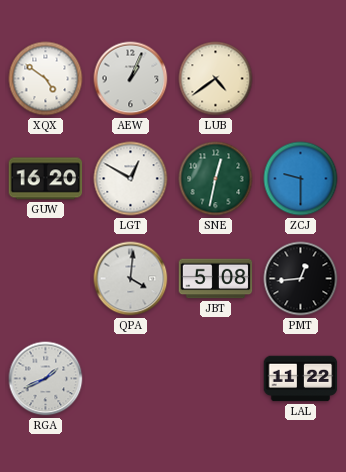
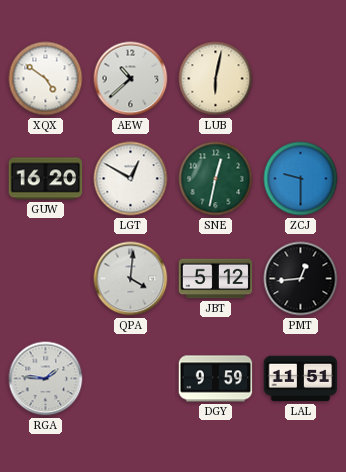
AEW: 1:04 -> 10:38 (131, 79)
LUB: 4:39 -> 6:02 (216, 79)
JBT: 5:08 -> 5:12 (216, 279)
RGA: 1:41 -> 1:46 (46, 379)
DGY: none -> 9:59 (216, 379)
LAL: 11:22 -> 11:51 (301, 379)
